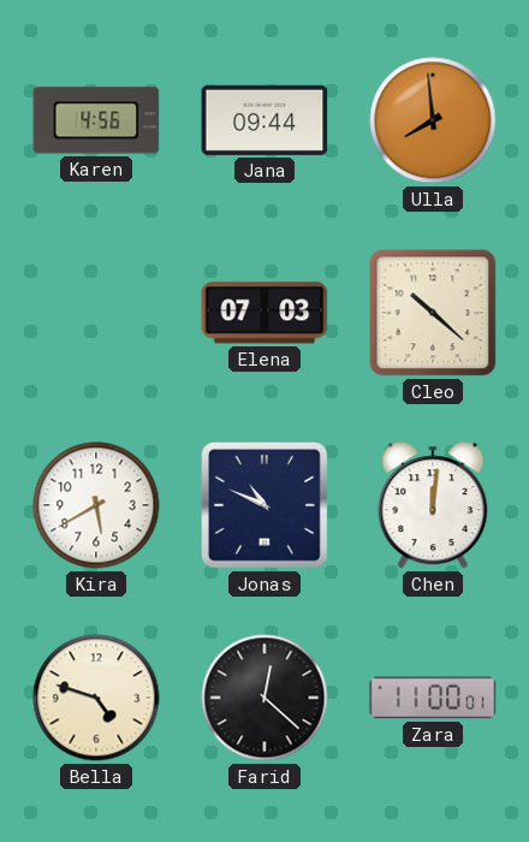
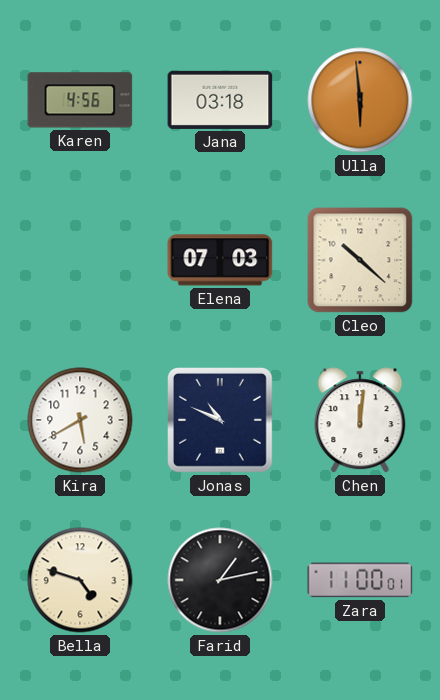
Jana: 09:44 -> 03:18 (220, 100)
Ulla: 7:59 -> 5:59 (360, 100)
Farid: 12:22 -> 1:13 (220, 580)
